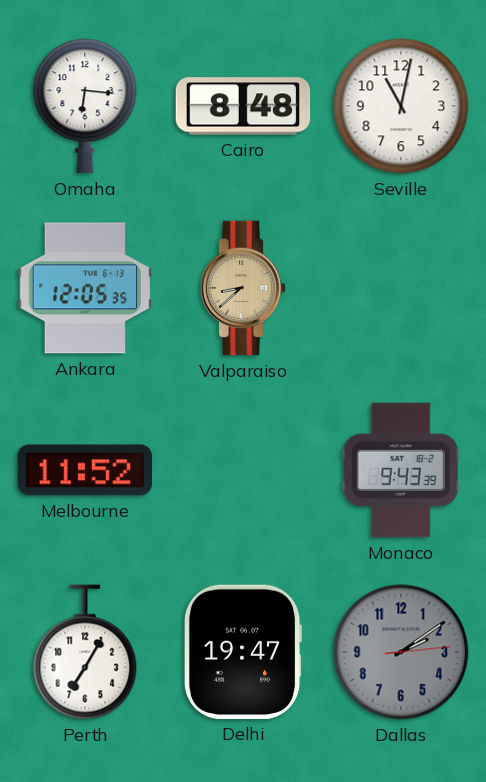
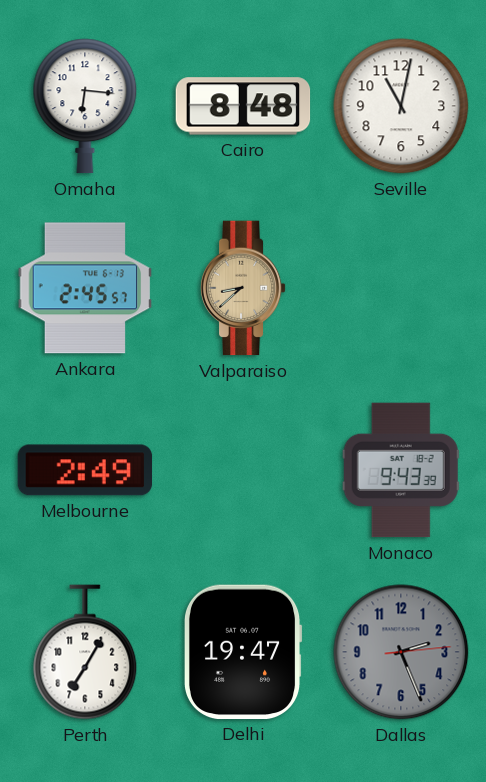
Ankara: 12:05 -> 2:45 (85, 288)
Melbourne: 11:52 -> 2:49 (85, 470)
Dallas: 2:09 -> 2:26 (401, 652)
